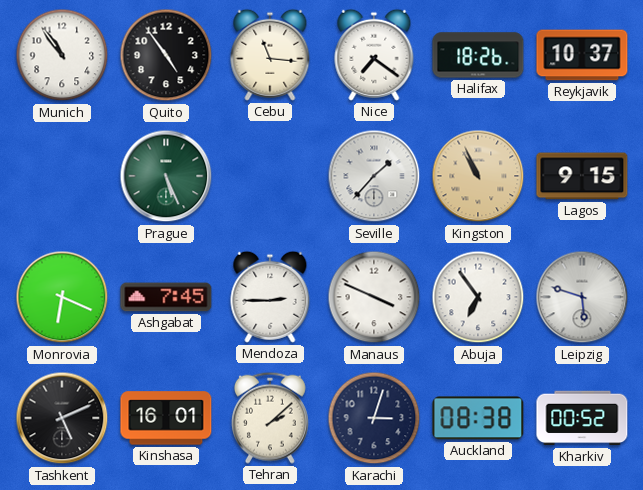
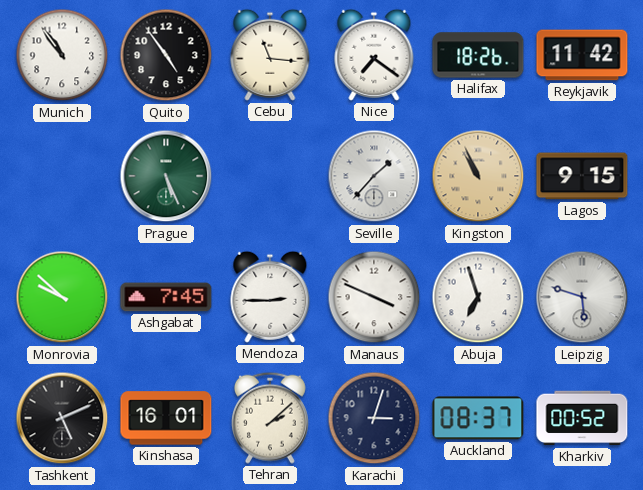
Reykjavik: 10:37 -> 11:42 (582, 55)
Monrovia: 6:19 -> 9:52 (62, 297)
Abuja: 6:54 -> 6:57 (478, 297)
Auckland: 08:38 -> 08:37 (478, 418)
